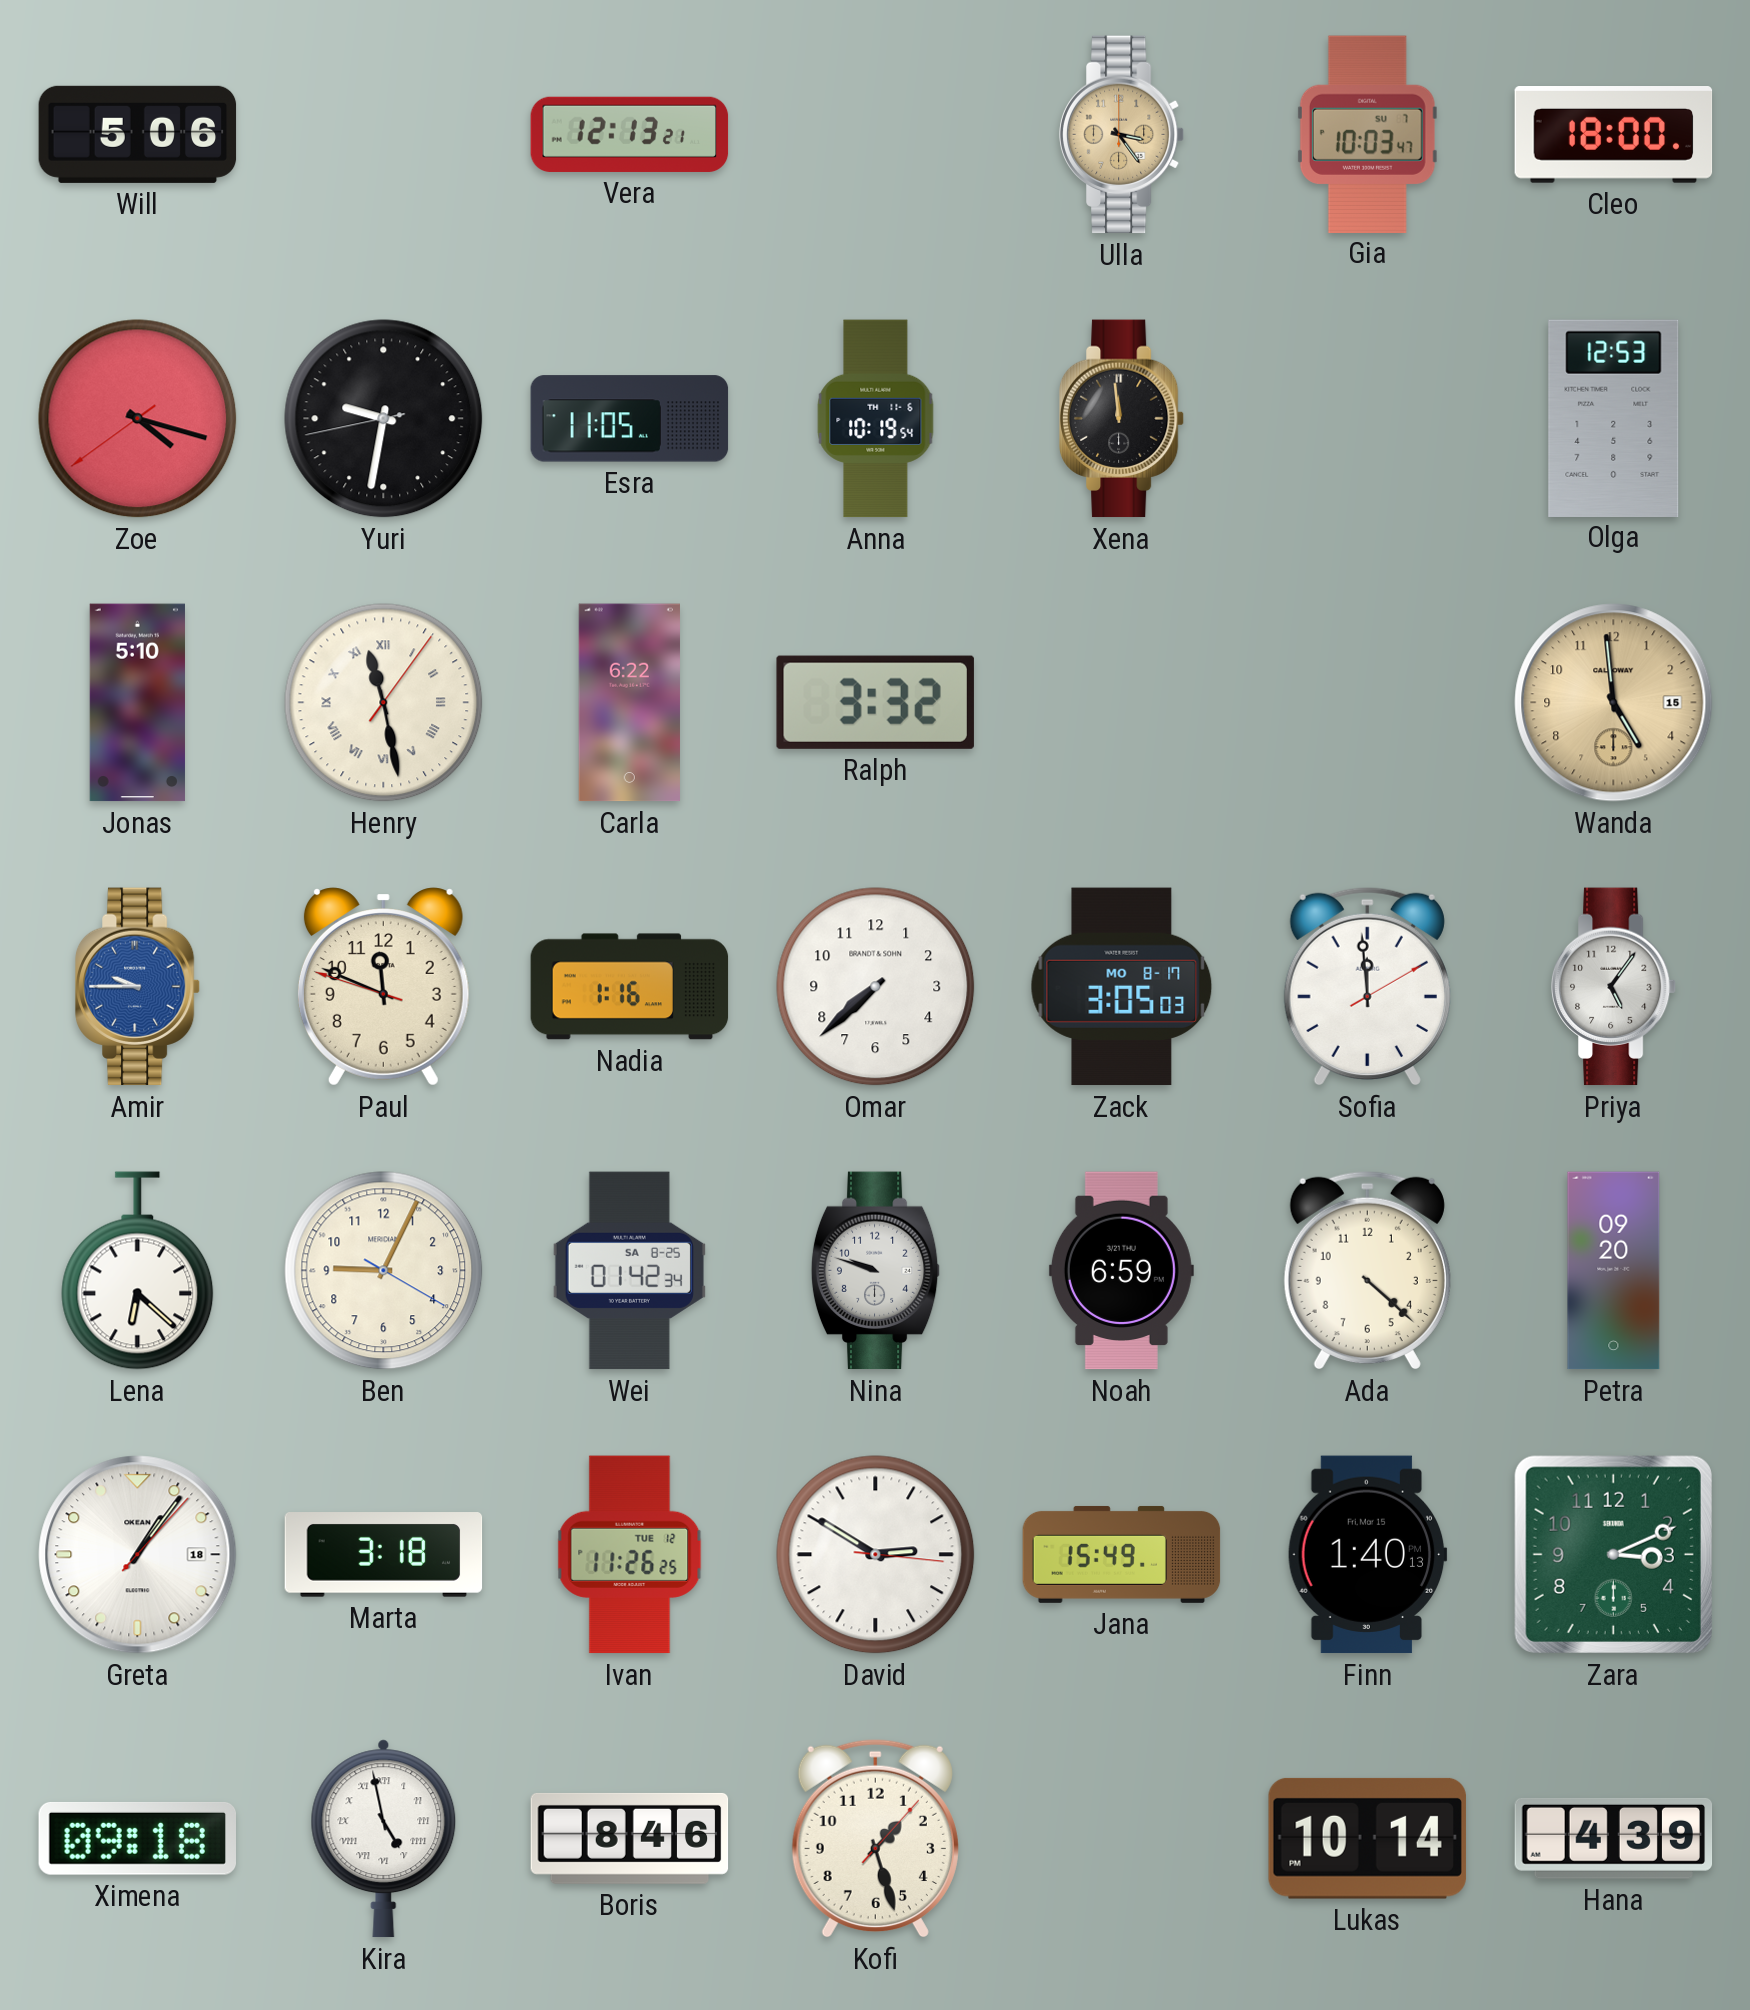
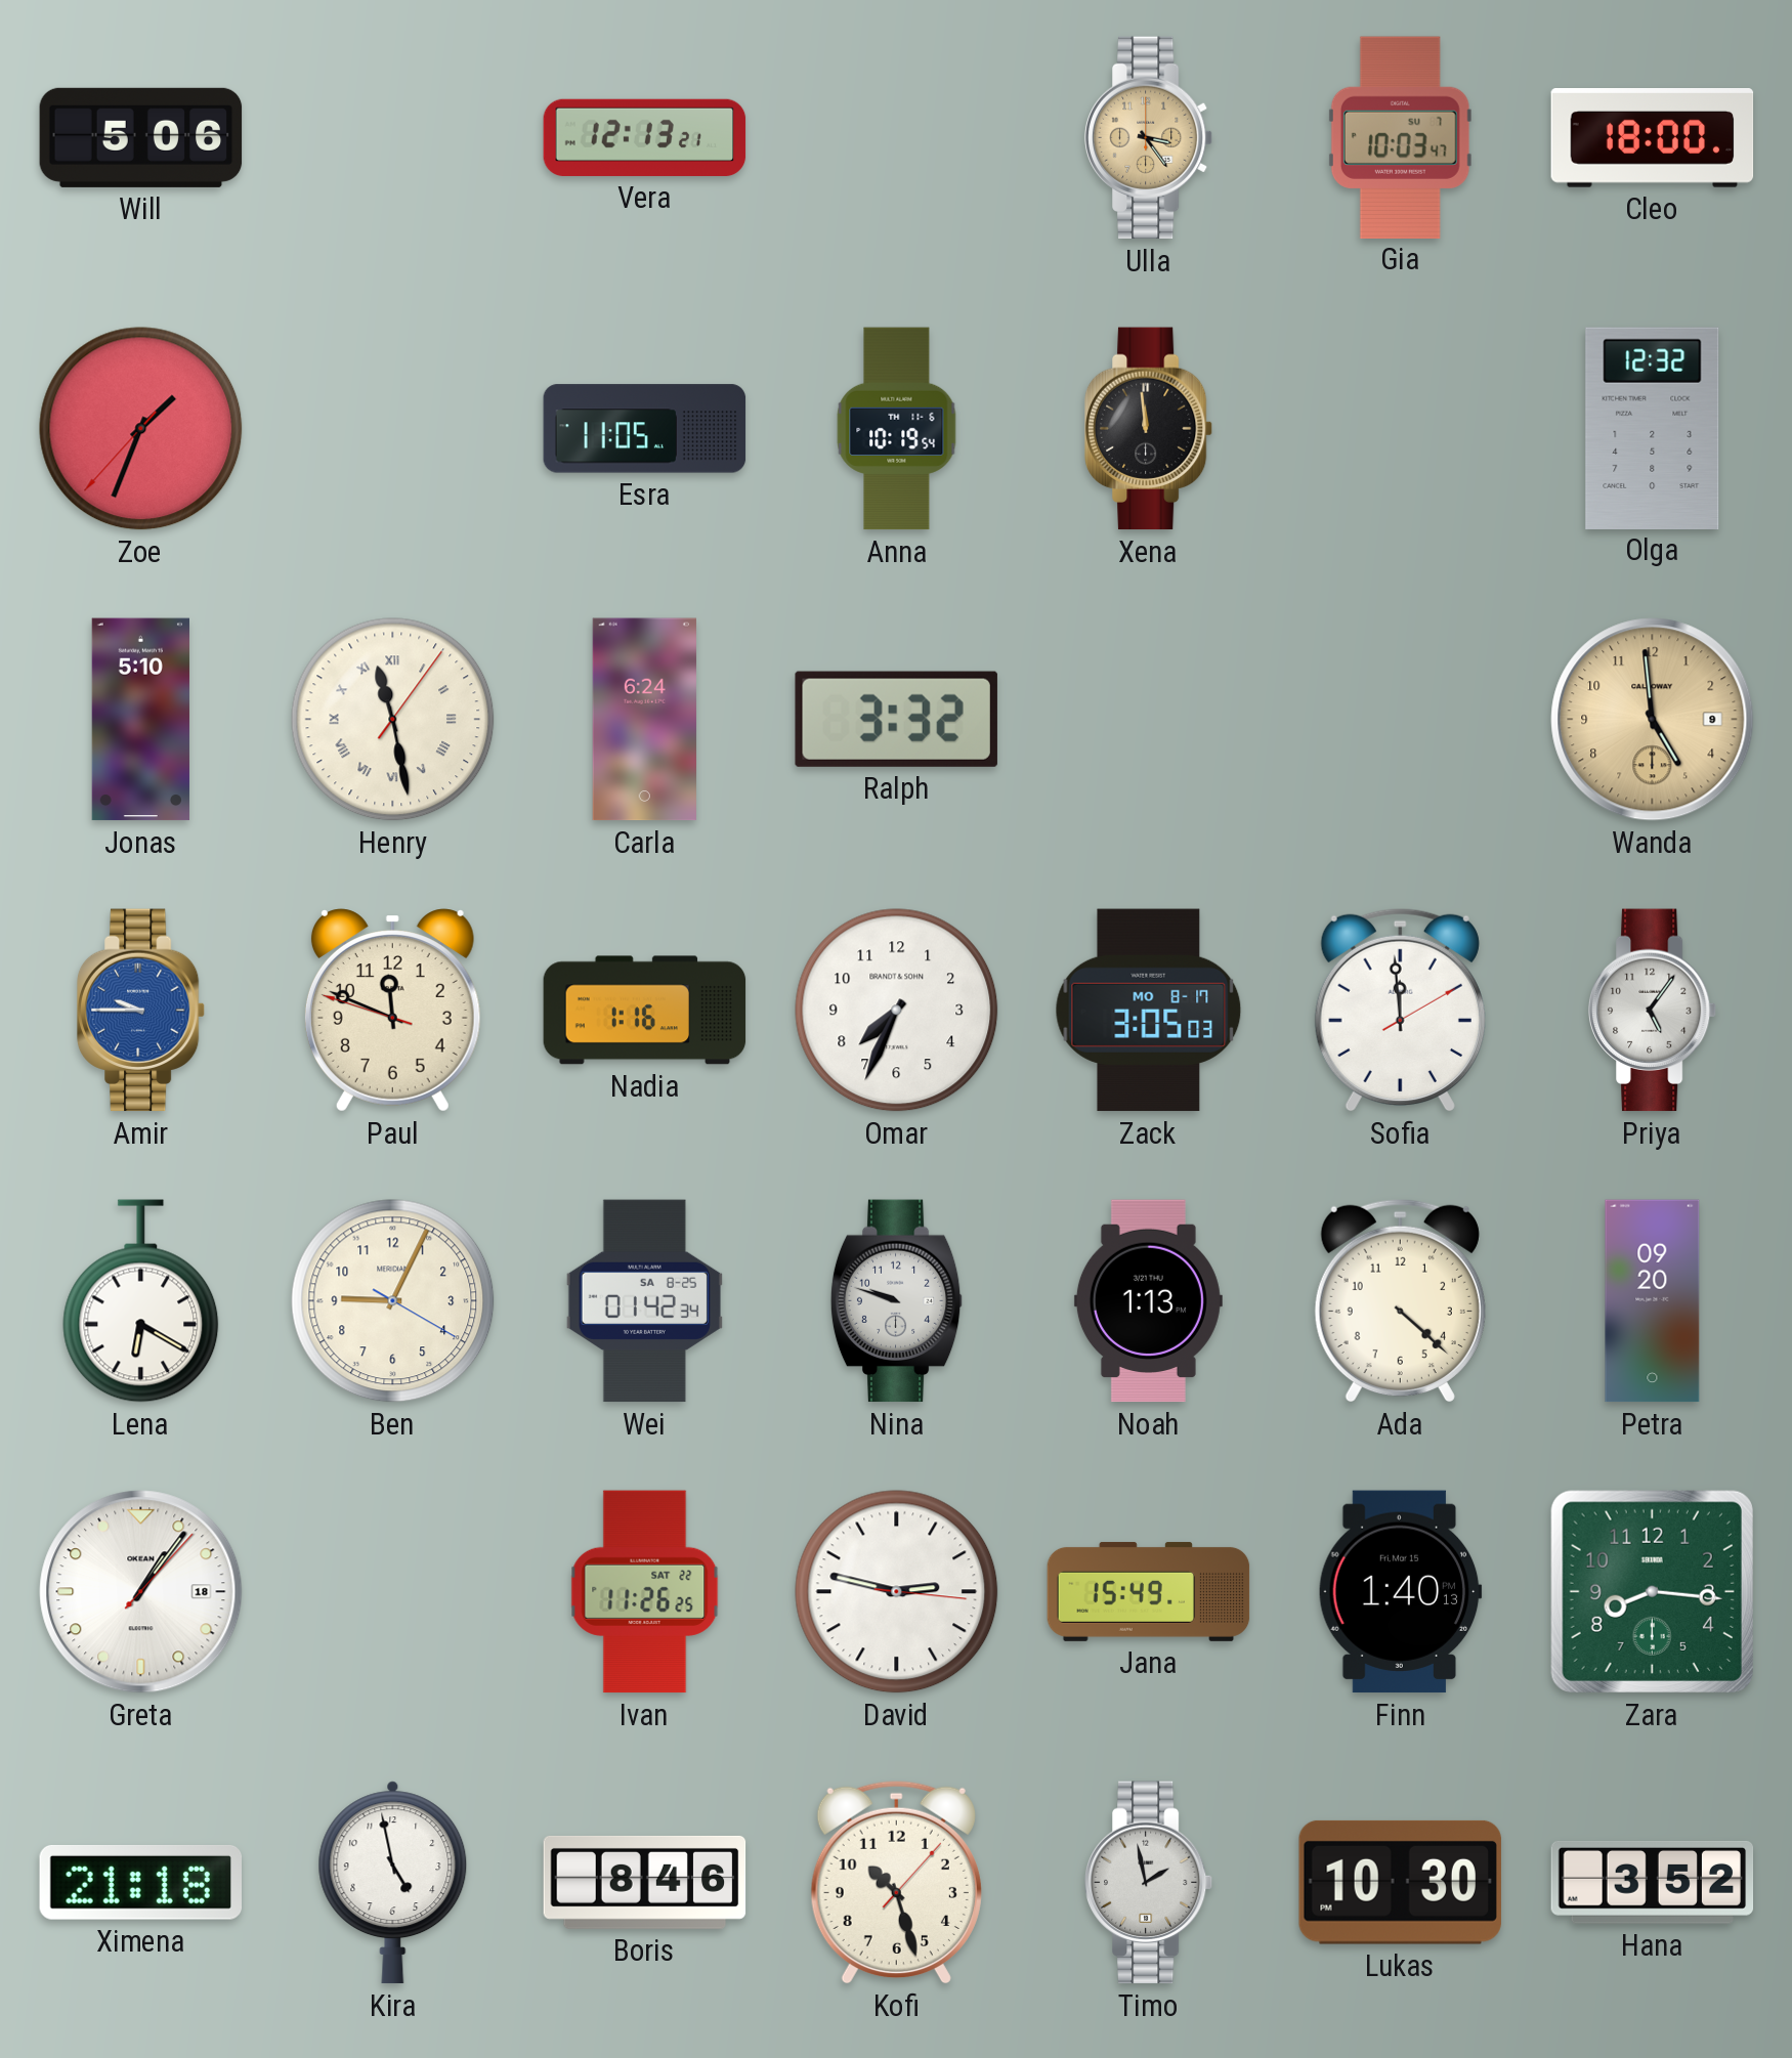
Zoe: 4:17 -> 1:33 (141, 429)
Yuri: 9:31 -> none (384, 419)
Olga: 12:53 -> 12:32 (1653, 428)
Carla: 6:22 -> 6:24 (644, 720)
Wanda date: 15 -> 9 (1653, 720)
Omar: 7:38 -> 7:34 (897, 1011)
Lena: 6:22 -> 6:20 (141, 1301)
Noah: 6:59 -> 1:13 (1148, 1301)
Marta: 3:18 -> none (384, 1555)
Ivan date: TUE 12 -> SAT 22 (645, 1592)
David: 2:50 -> 2:47 (897, 1592)
Zara: 3:11 -> 8:16 (1652, 1591)
Ximena: 09:18 -> 21:18 (140, 1882)
Kira numerals: Roman -> Arabic (393, 1883)
Kofi: 1:27 -> 10:27 (896, 1882)
Timo: none -> 1:58 (1149, 1883)
Lukas: 10:14 -> 10:30 (1400, 1882)
Hana: 4:39 -> 3:52 (1653, 1882)
